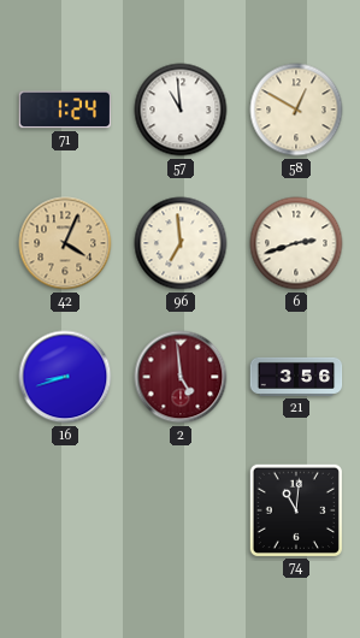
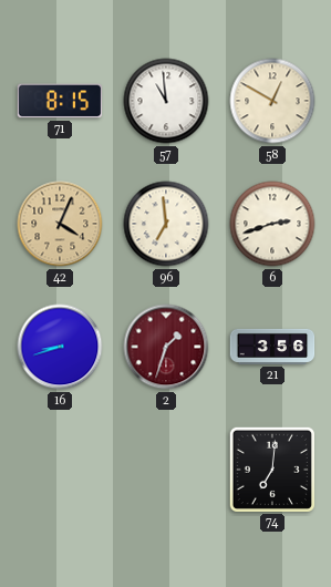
71: 1:24 -> 8:15 (60, 101)
2: 4:59 -> 1:33 (166, 347)
74: 11:01 -> 7:01 (271, 468)
